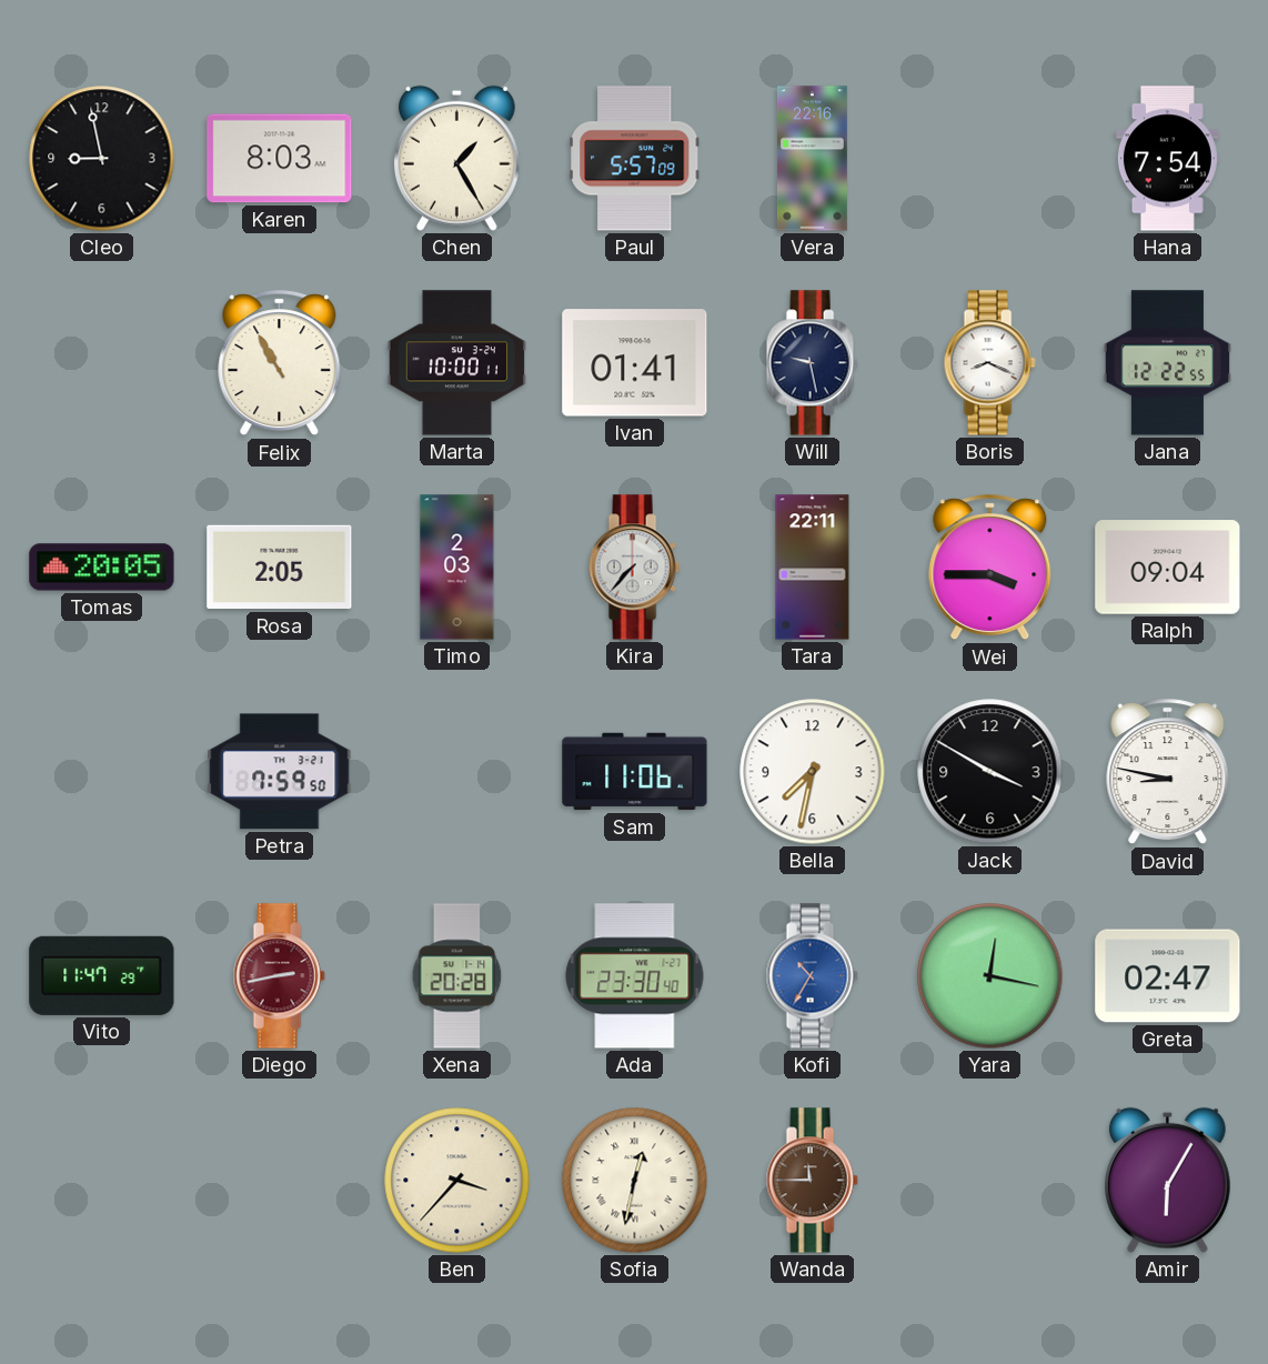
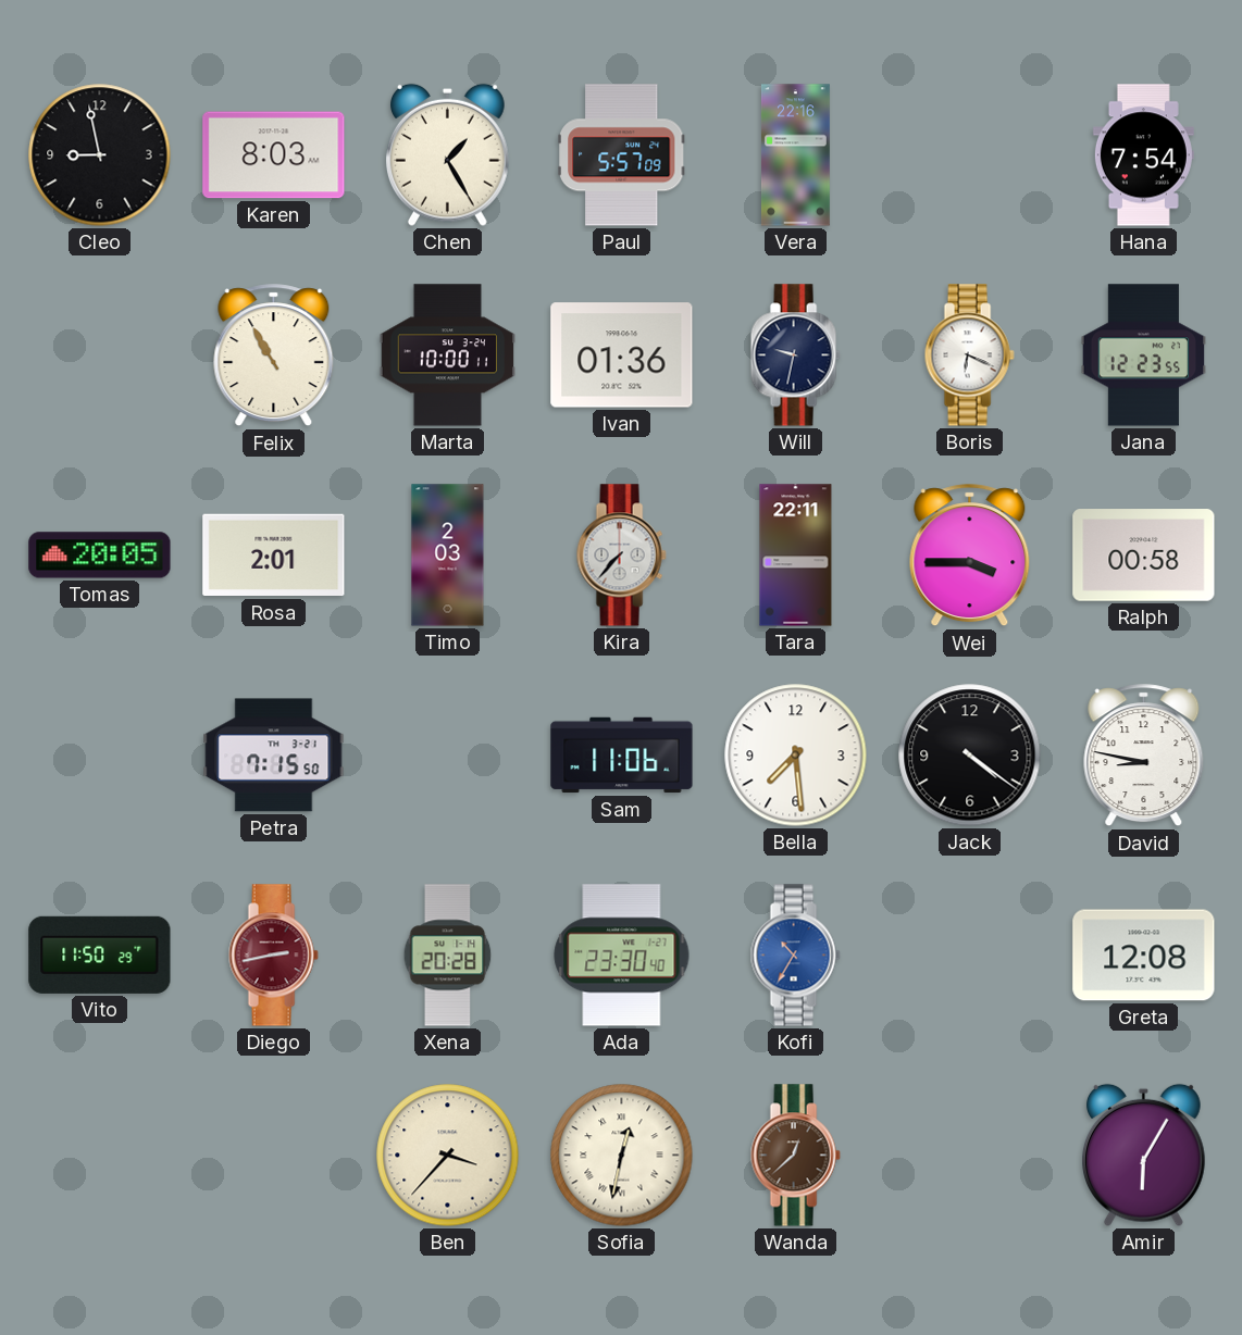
Ivan: 01:41 -> 01:36 (622, 355)
Will: 9:28 -> 9:32 (795, 355)
Boris: 8:19 -> 6:19 (969, 355)
Jana: 12:22 -> 12:23 (1143, 355)
Rosa: 2:05 -> 2:01 (274, 556)
Ralph: 09:04 -> 00:58 (1144, 556)
Petra: 7:59 -> 7:15 (274, 756)
Bella: 7:32 -> 7:29 (796, 756)
Jack: 3:50 -> 4:21 (970, 756)
Vito: 11:47 -> 11:50 (100, 955)
Yara: 12:17 -> none (990, 976)
Greta: 02:47 -> 12:08 (1144, 956)
Wanda: 11:45 -> 12:38 (795, 1156)
